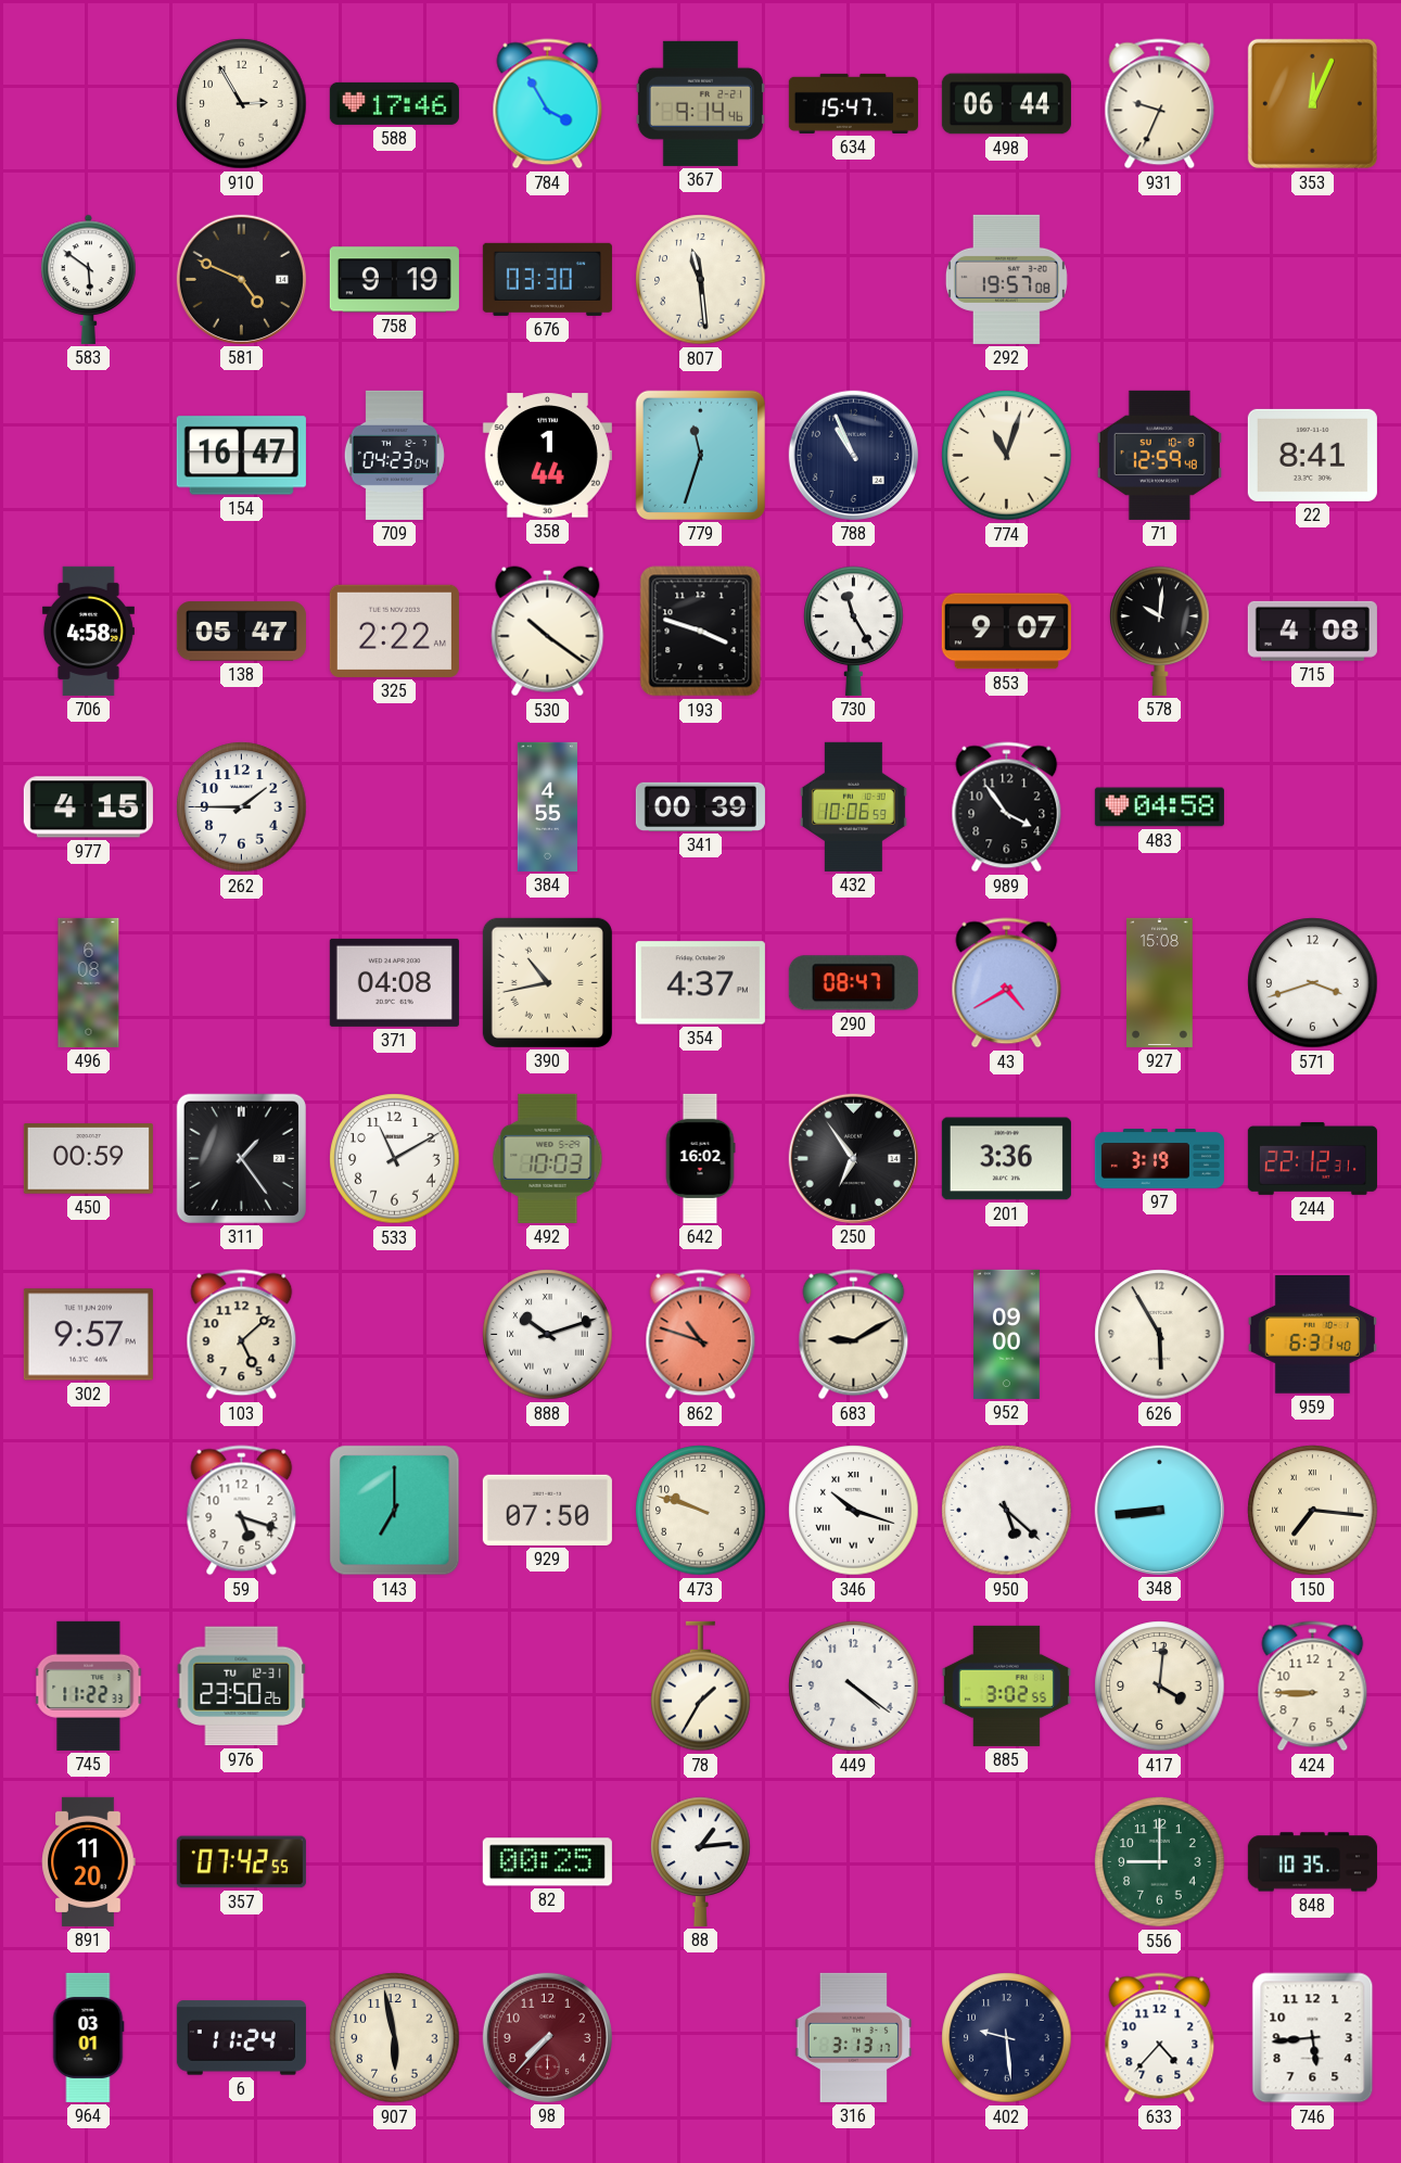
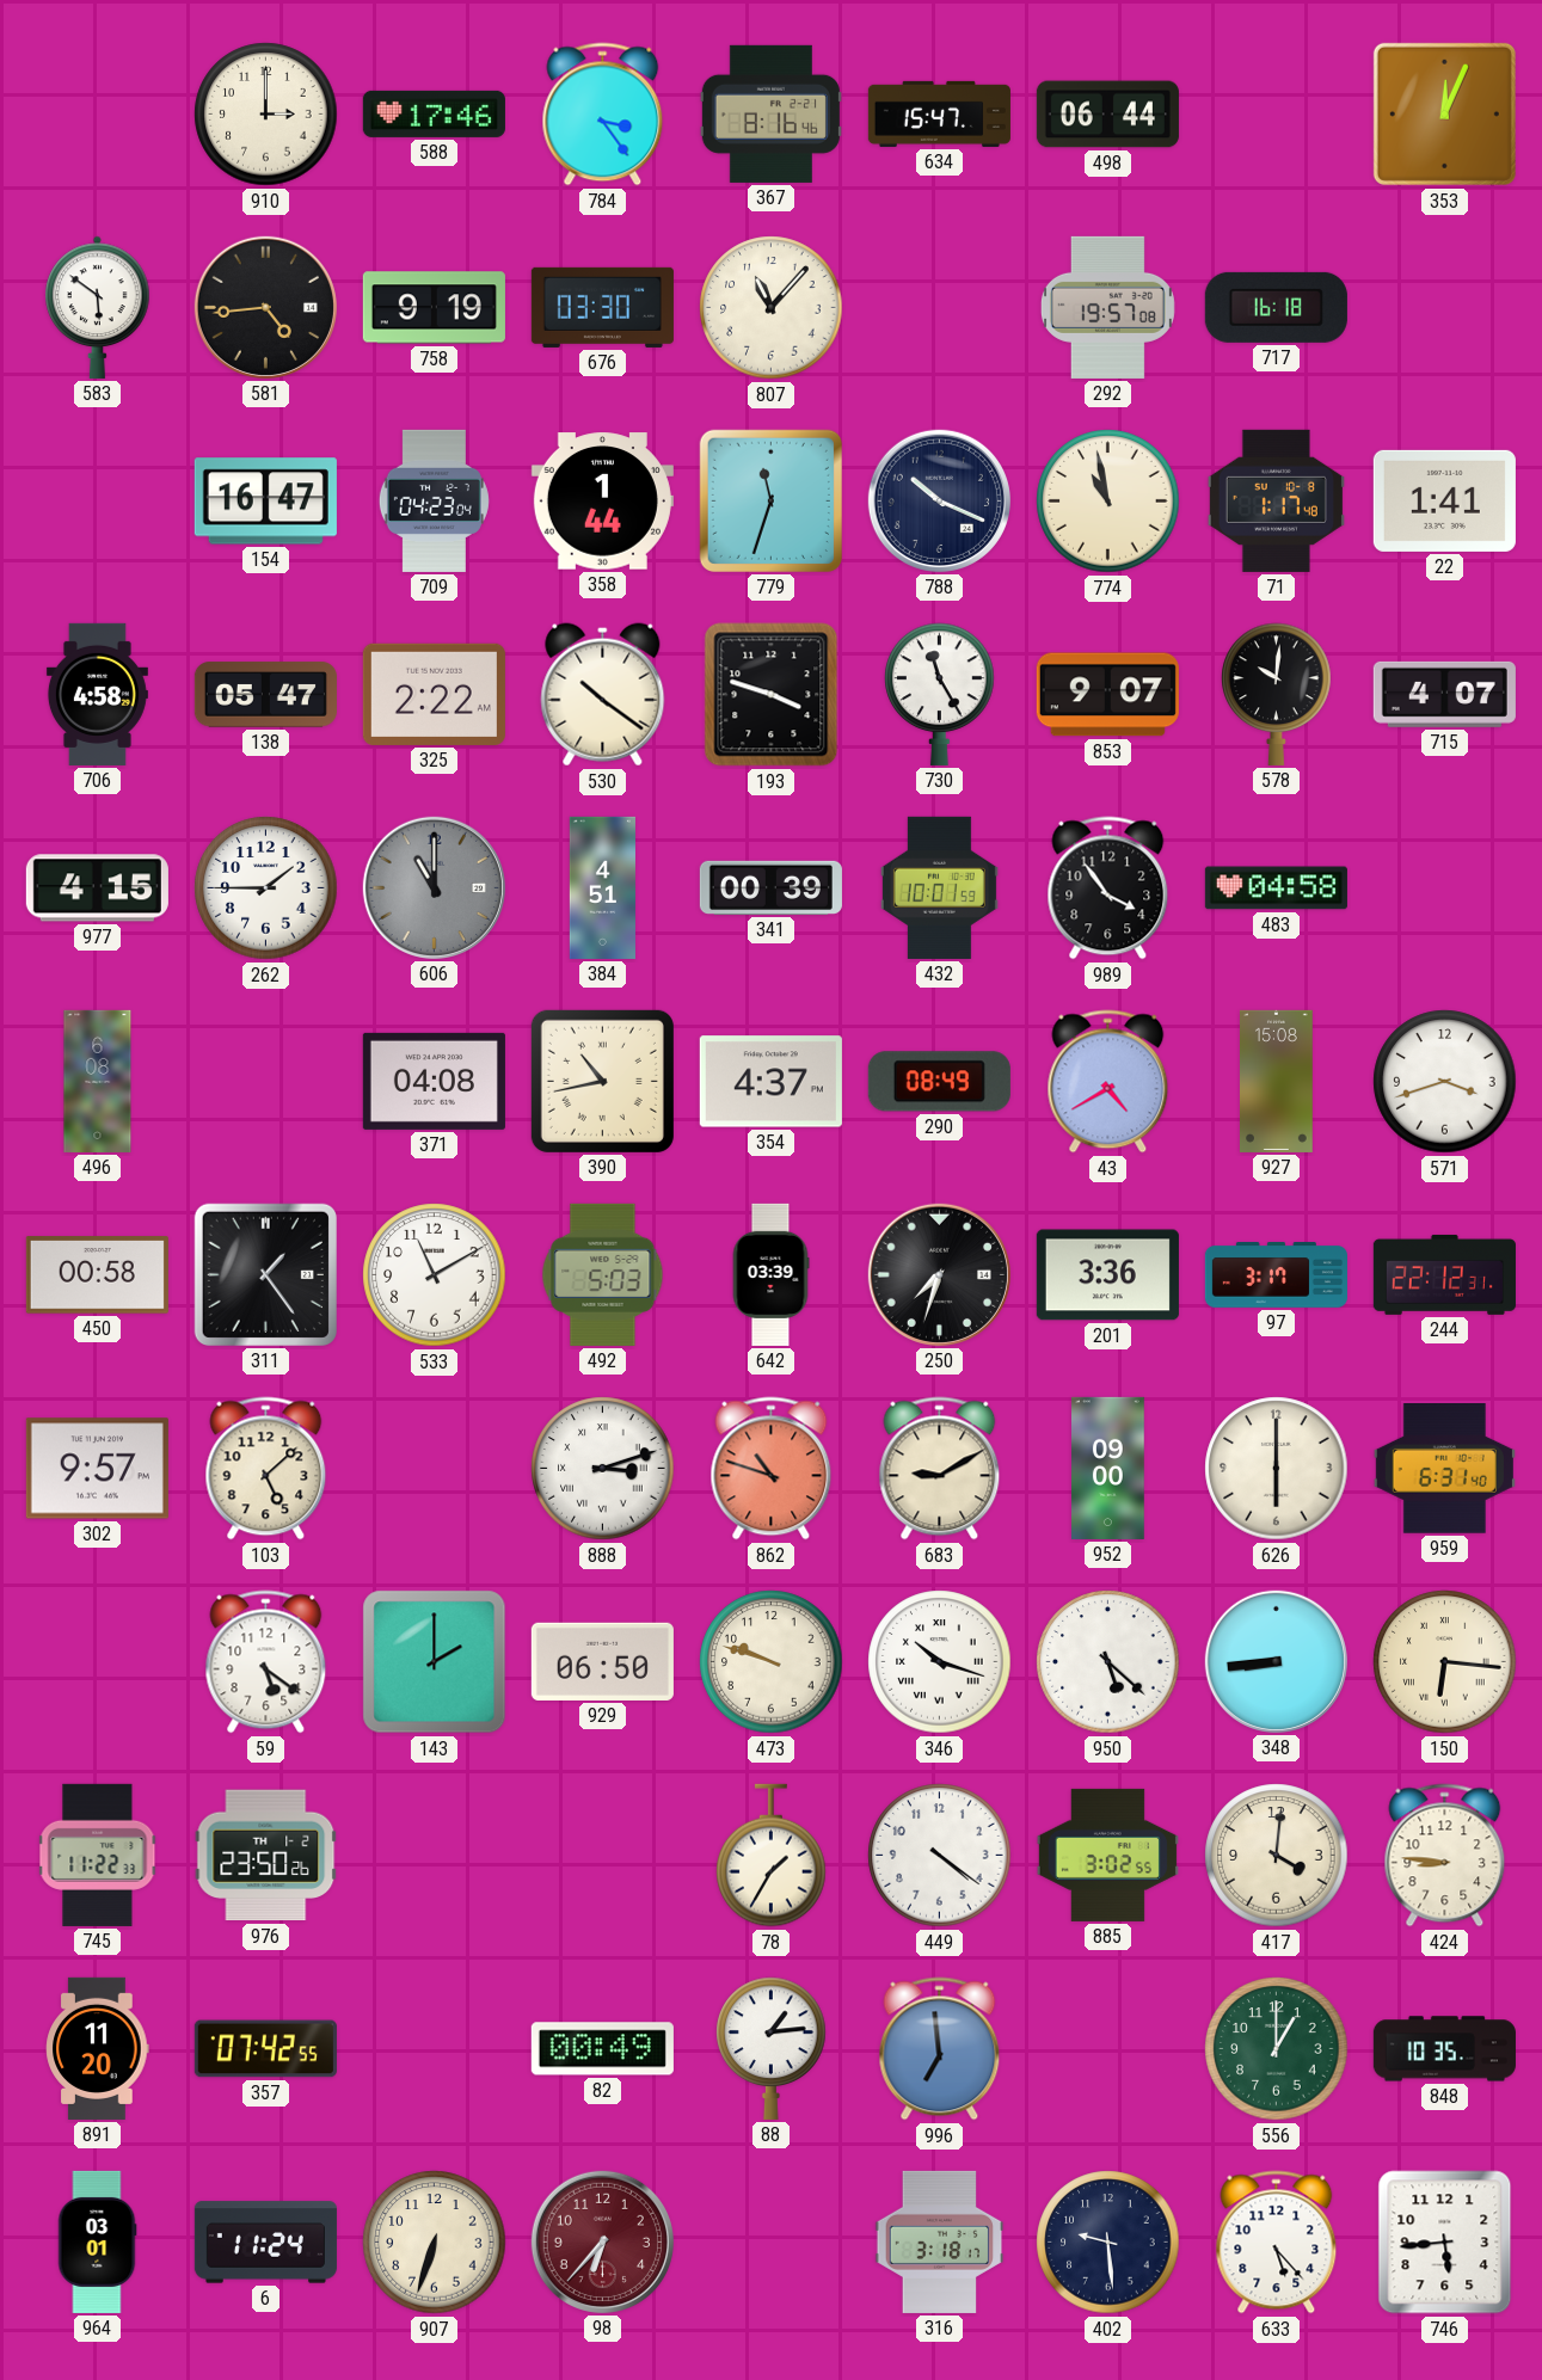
910: 2:55 -> 3:00 (266, 115)
784: 3:55 -> 3:24 (603, 115)
367: 9:14 -> 8:16 (770, 113)
931: 9:34 -> none (1160, 104)
581: 4:49 -> 4:44 (265, 307)
807: 11:29 -> 11:07 (772, 308)
717: none -> 16:18 (1276, 307)
788: 10:56 -> 10:19 (939, 500)
774: 11:03 -> 10:58 (1108, 502)
71: 12:59 -> 1:17 (1276, 500)
22: 8:41 -> 1:41 (1444, 500)
715: 4:08 -> 4:07 (1444, 694)
606: none -> 11:00 (434, 887)
384: 4:55 -> 4:51 (602, 887)
432: 10:06 -> 10:01 (939, 887)
290: 08:47 -> 08:49 (939, 1082)
450: 00:59 -> 00:58 (97, 1275)
492: 10:03 -> 5:03 (603, 1274)
642: 16:02 -> 03:39 (770, 1274)
250: 6:54 -> 7:33 (939, 1274)
97: 3:19 -> 3:17 (1276, 1275)
888: 10:12 -> 3:12 (603, 1469)
626: 5:55 -> 6:00 (1277, 1469)
59: 5:18 -> 5:21 (266, 1662)
143: 7:00 -> 2:00 (435, 1662)
929: 07:50 -> 06:50 (602, 1661)
150: 7:16 -> 6:16 (1445, 1662)
976 date: TU 12-31 -> TH 1-2 (266, 1856)
424: 8:45 -> 8:46 (1445, 1856)
82: 00:25 -> 00:49 (602, 2049)
996: none -> 6:59 (940, 2049)
556: 9:00 -> 1:00 (1277, 2049)
907: 5:58 -> 6:33 (435, 2243)
98: 7:37 -> 6:37 (602, 2241)
316: 3:13 -> 3:18 (940, 2241)
633: 4:37 -> 5:23 (1277, 2243)
